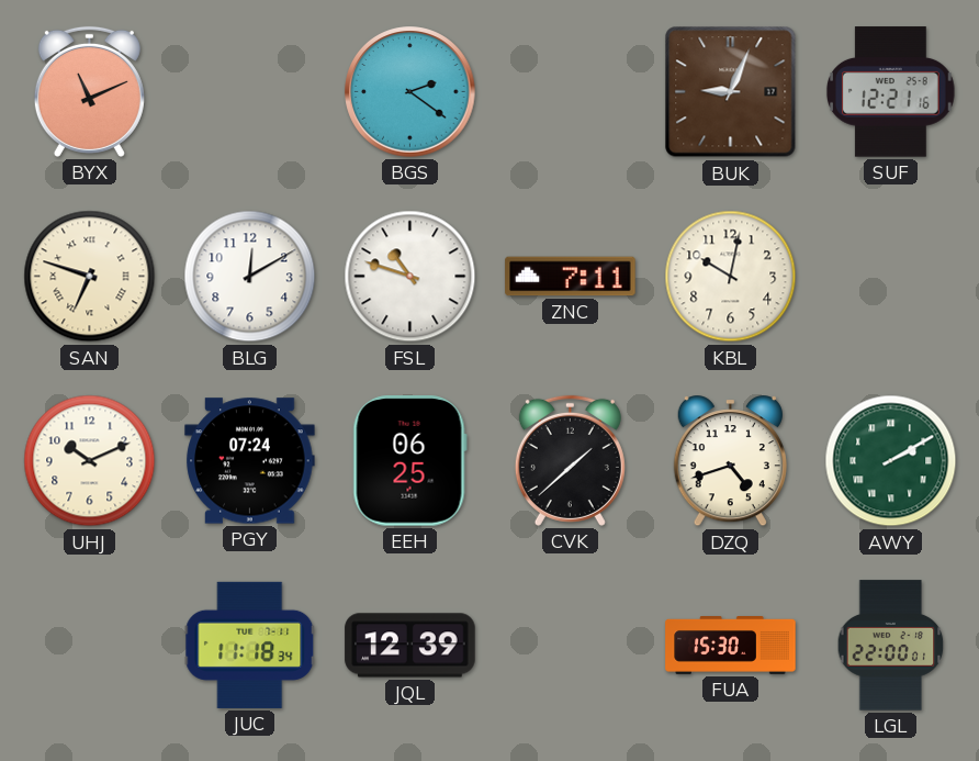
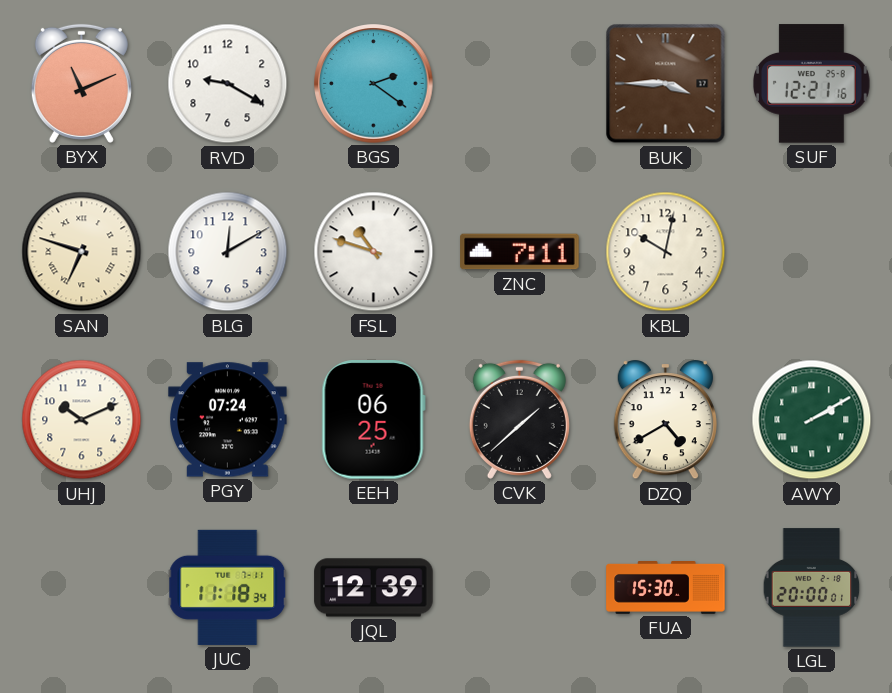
RVD: none -> 9:20 (228, 84)
BUK: 9:04 -> 3:45 (666, 84)
DZQ: 4:42 -> 4:40 (665, 420)
LGL: 22:00 -> 20:00 (812, 588)
